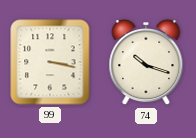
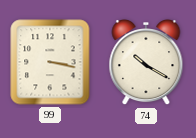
74: 10:18 -> 10:20 (146, 63)
